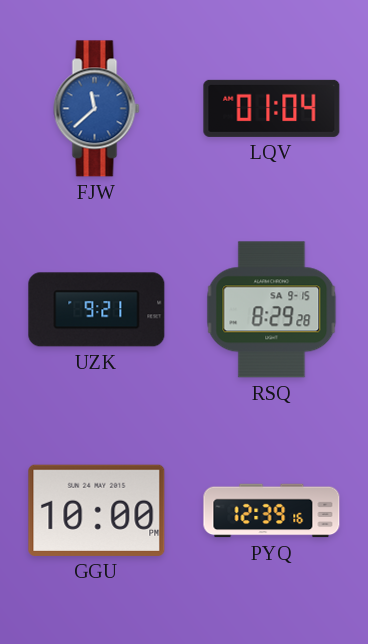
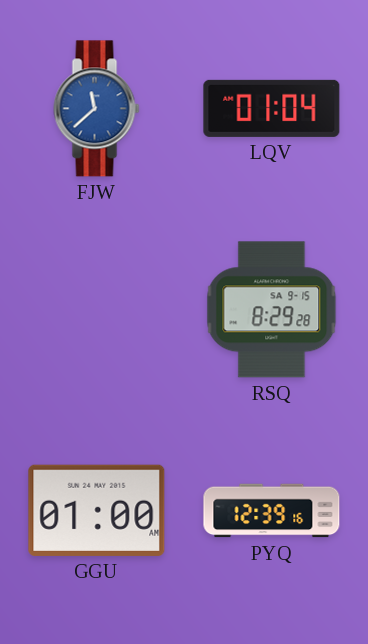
UZK: 9:21 -> none (97, 310)
GGU: 10:00 -> 01:00 (97, 510)
